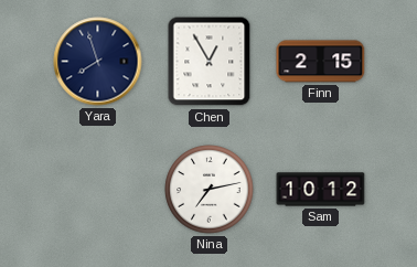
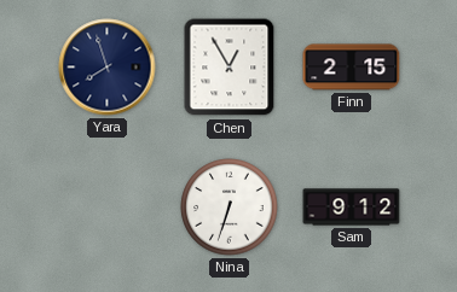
Nina: 7:13 -> 6:33 (230, 208)
Sam: 10:12 -> 9:12 (352, 208)
